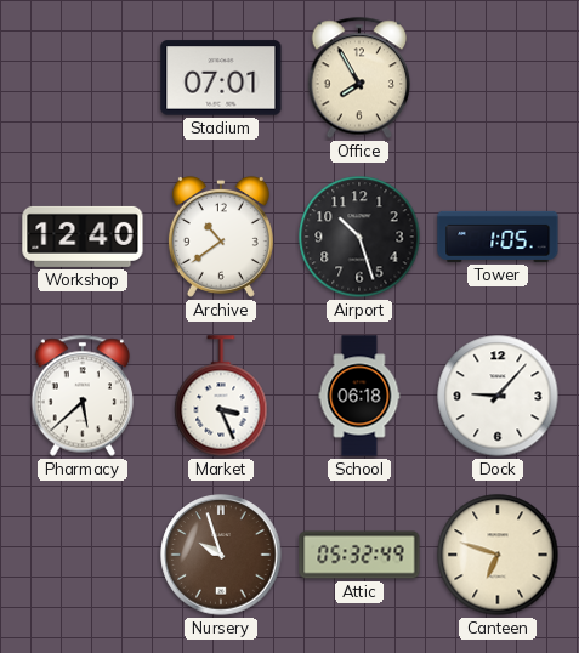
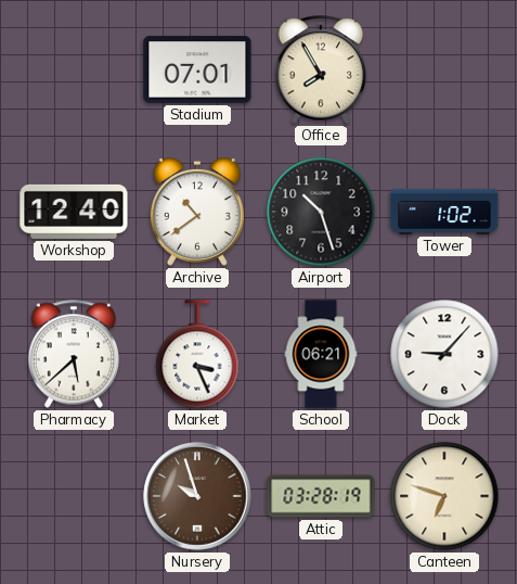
Tower: 1:05 -> 1:02 (444, 212)
School: 06:18 -> 06:21 (321, 354)
Attic: 05:32 -> 03:28 (321, 496)
